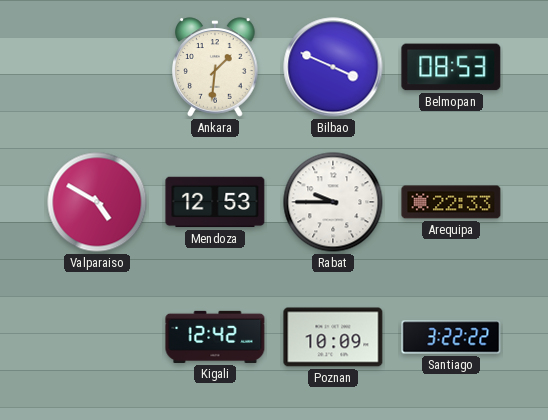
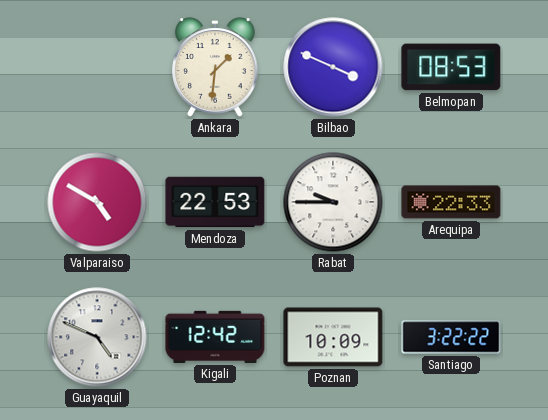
Mendoza: 12:53 -> 22:53 (215, 202)
Guayaquil: none -> 4:49 (97, 337)
